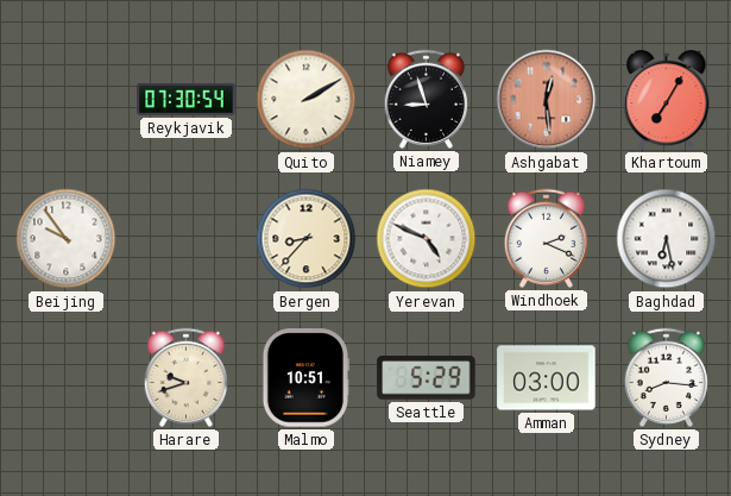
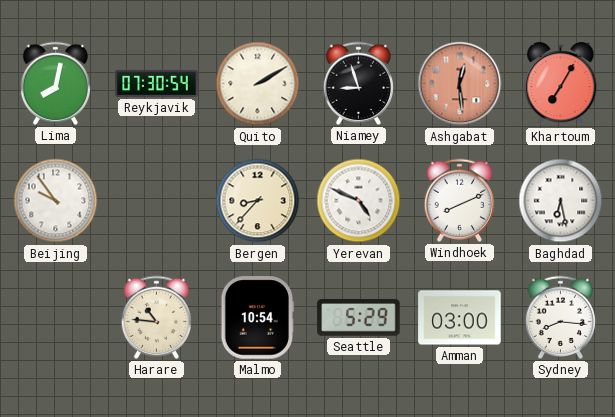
Lima: none -> 8:02 (55, 83)
Windhoek: 2:19 -> 8:11 (459, 200)
Harare: 9:42 -> 10:46 (156, 317)
Malmo: 10:51 -> 10:54 (257, 318)
